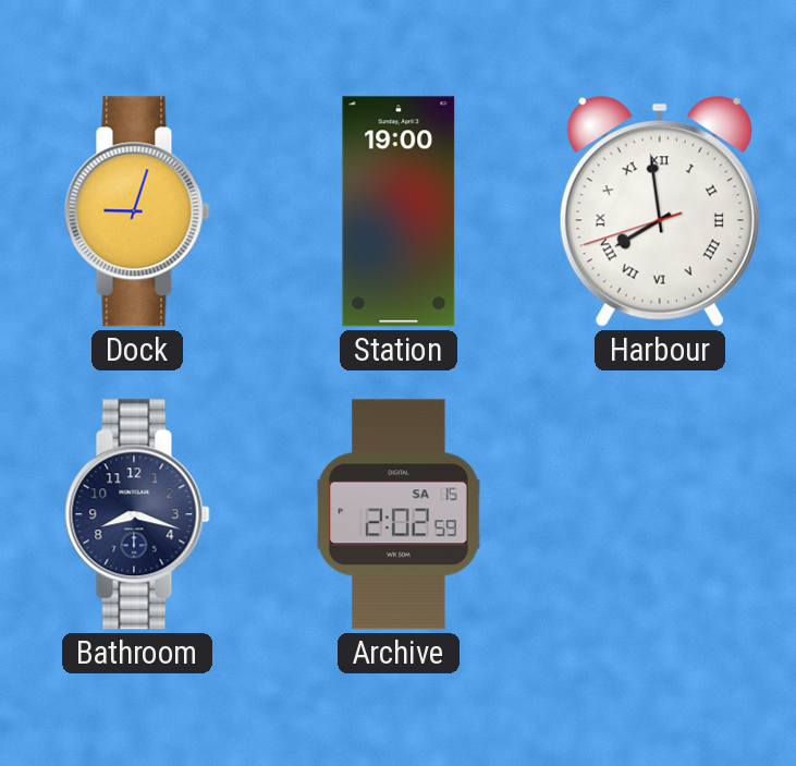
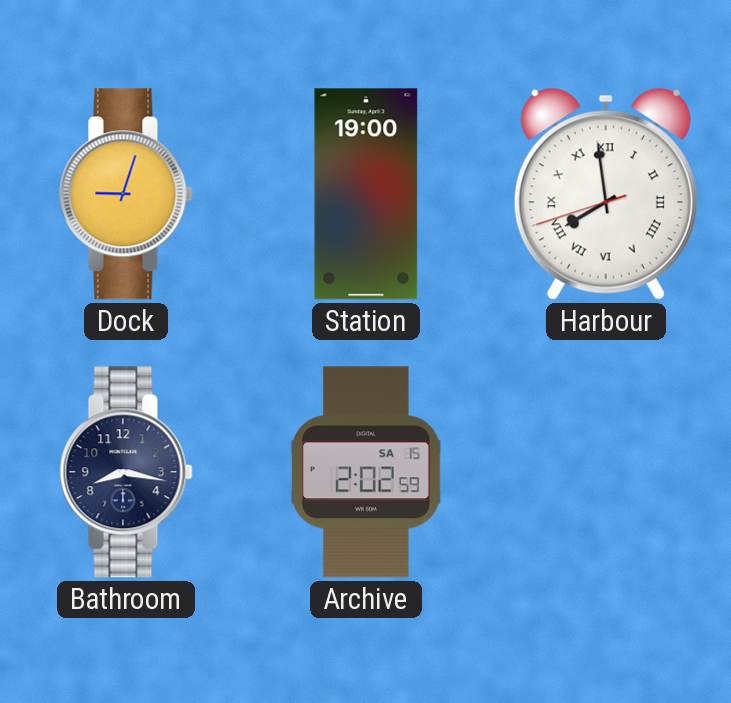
Bathroom: 8:18 -> 8:17 (126, 472)
